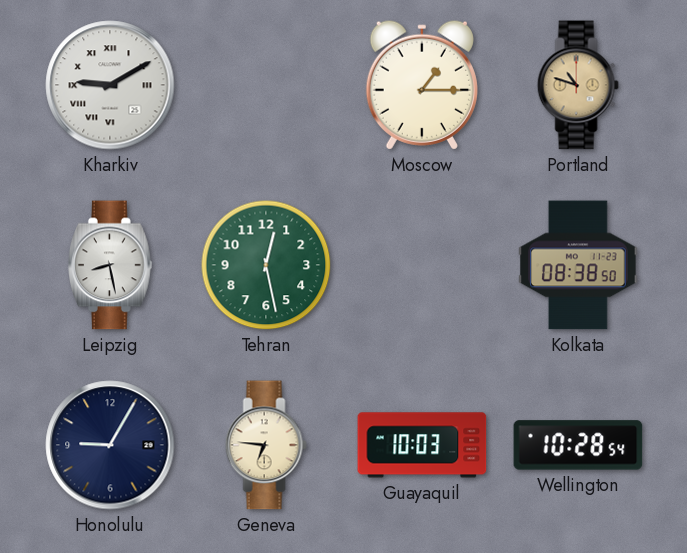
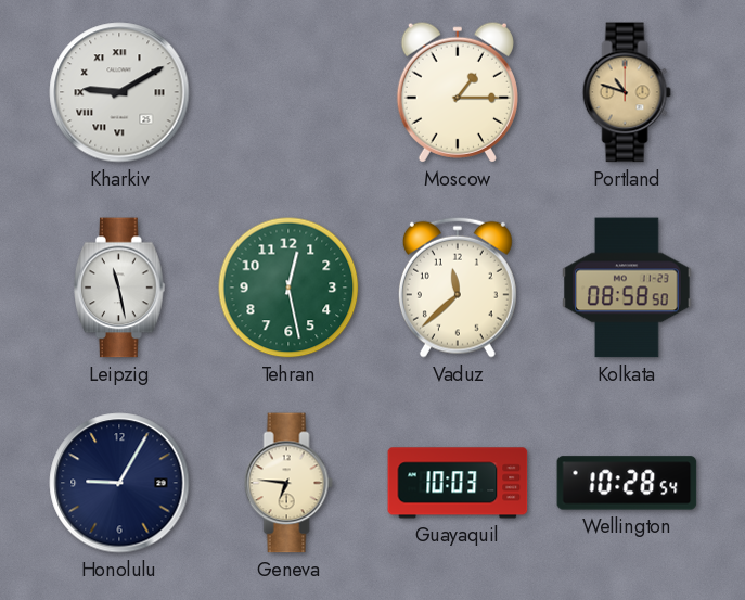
Leipzig: 8:28 -> 11:28 (120, 288)
Vaduz: none -> 11:38 (458, 288)
Kolkata: 08:38 -> 08:58 (627, 288)
